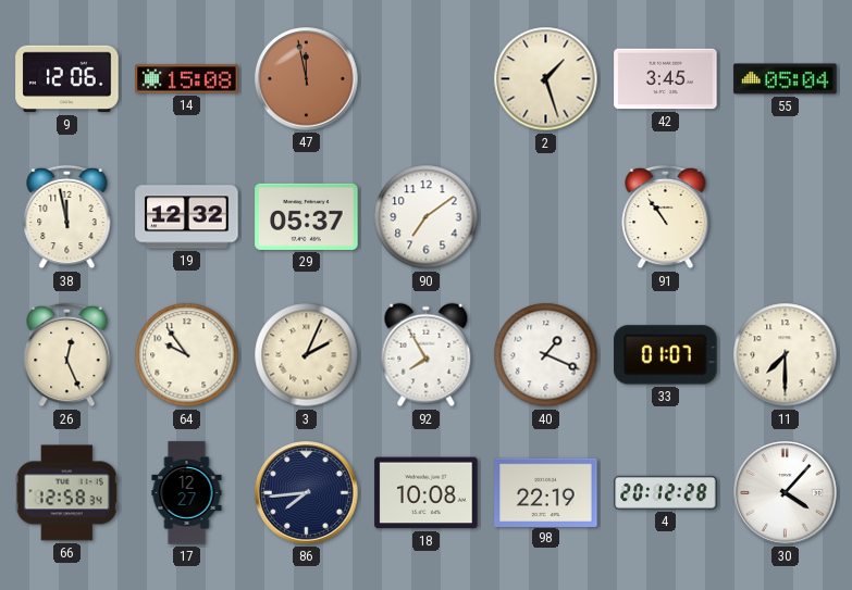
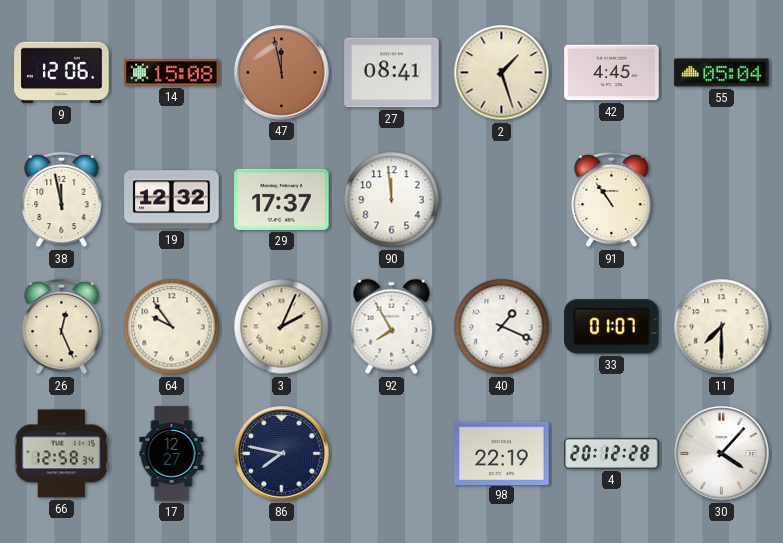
27: none -> 08:41 (392, 73)
42: 3:45 -> 4:45 (612, 73)
29: 05:37 -> 17:37 (282, 199)
90: 7:09 -> 11:59 (392, 200)
86: 7:44 -> 7:47 (282, 454)
18: 10:08 -> none (427, 493)
